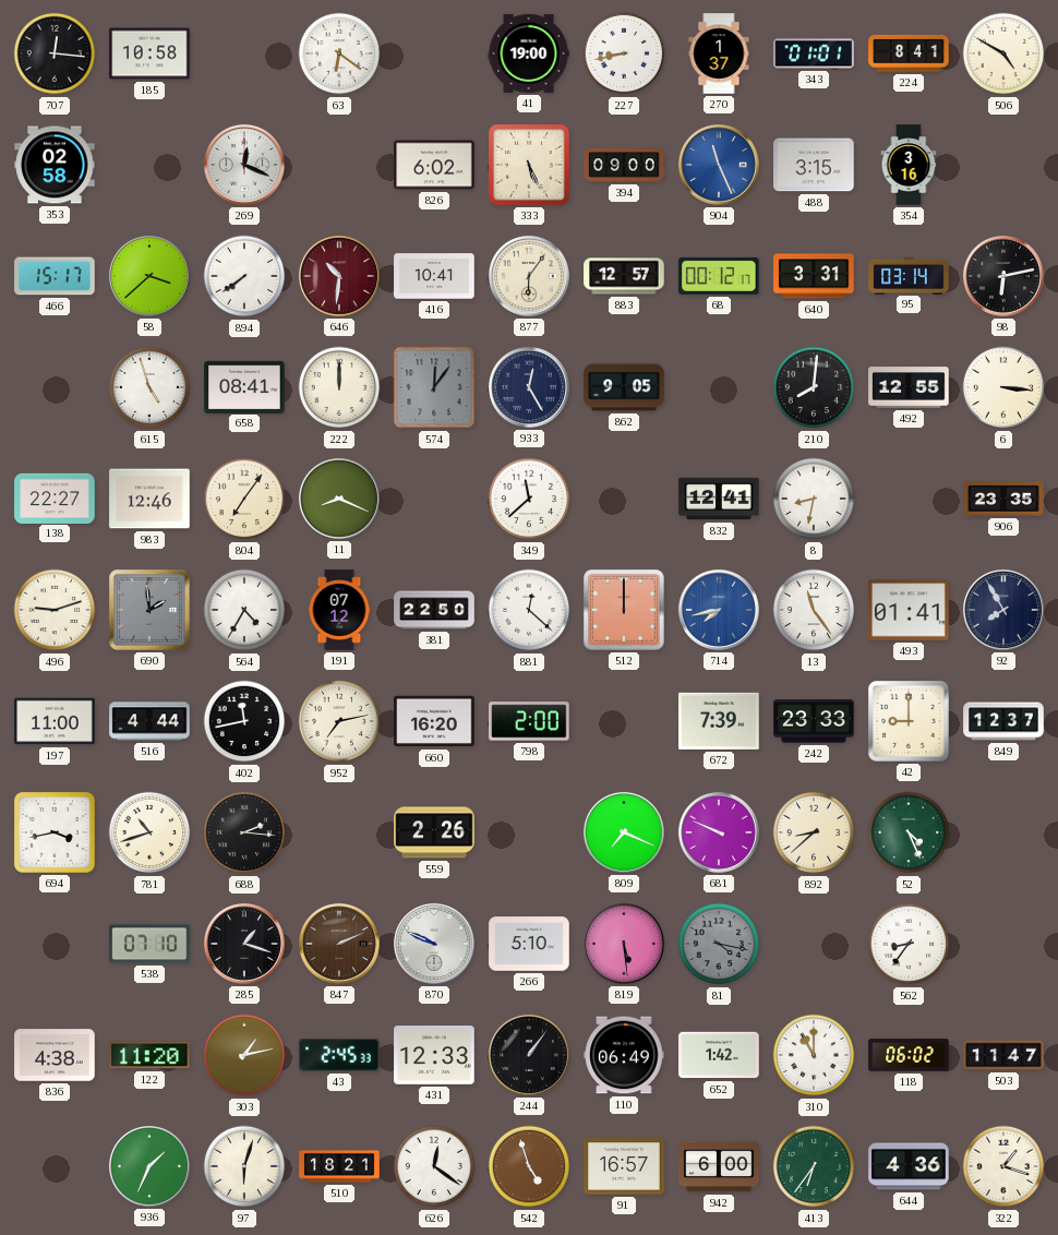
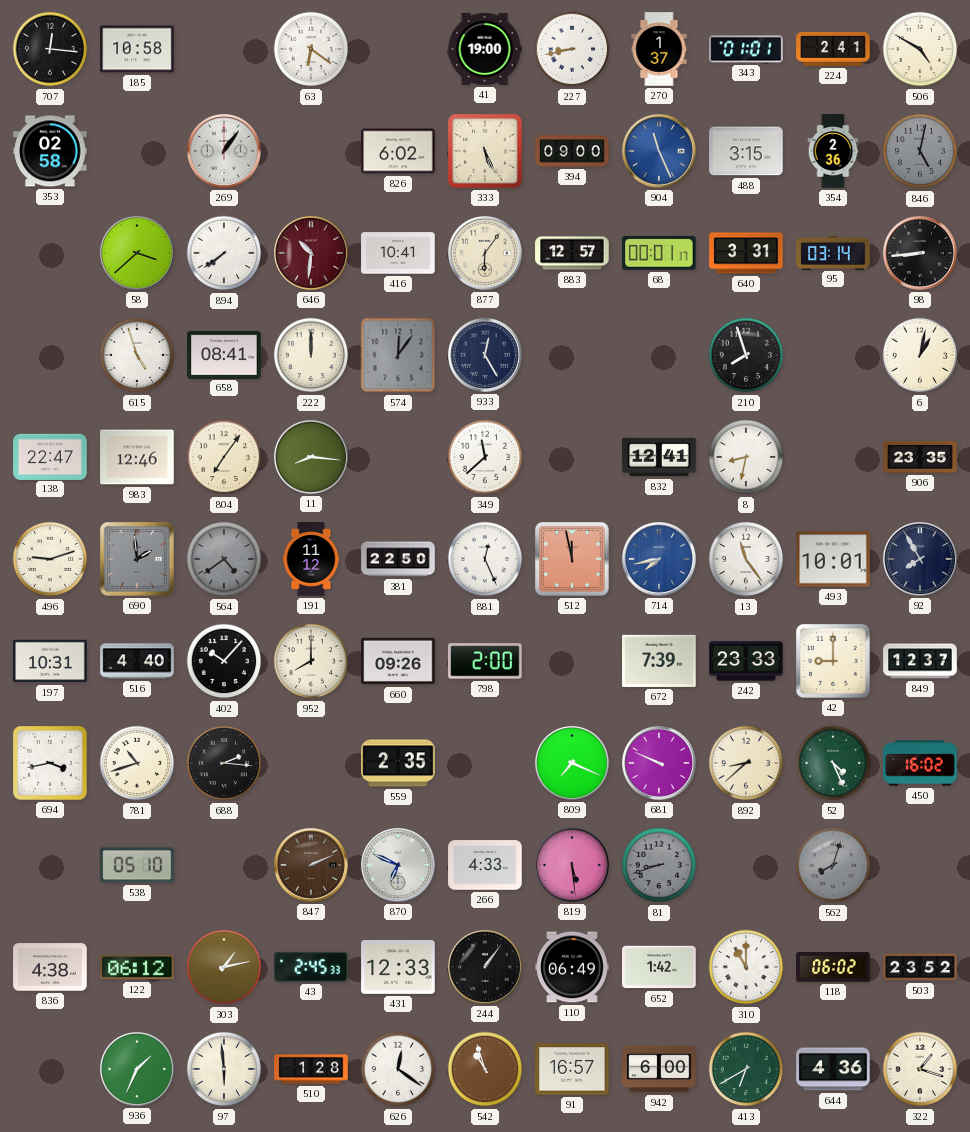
224: 8:41 -> 2:41 (833, 49)
269: 12:19 -> 1:06 (224, 151)
354: 3:16 -> 2:36 (833, 151)
846: none -> 5:02 (920, 151)
466: 15:17 -> none (55, 276)
68: 00:12 -> 00:01 (659, 253)
98: 6:13 -> 8:44 (920, 253)
862: 9:05 -> none (624, 387)
210: 8:01 -> 7:57 (746, 355)
492: 12:55 -> none (909, 387)
6: 3:16 -> 1:02 (920, 355)
138: 22:27 -> 22:47 (50, 456)
11: 8:19 -> 8:16 (311, 457)
564: 4:35 -> 4:39 (224, 559)
564 dial: white -> grey (224, 559)
191: 07:12 -> 11:12 (311, 559)
881: 12:22 -> 12:26 (485, 559)
512: 12:00 -> 11:58 (572, 559)
493: 01:41 -> 10:01 (833, 559)
197: 11:00 -> 10:31 (50, 661)
516: 4:44 -> 4:40 (137, 661)
402: 11:43 -> 10:07 (224, 661)
952: 7:13 -> 8:00 (311, 661)
660: 16:20 -> 09:26 (398, 661)
559: 2:26 -> 2:35 (398, 763)
450: none -> 16:02 (920, 763)
538: 07:10 -> 05:10 (137, 865)
285: 1:18 -> none (244, 944)
870: 9:49 -> 6:49 (398, 865)
266: 5:10 -> 4:33 (485, 865)
81: 4:17 -> 8:42 (659, 865)
562: 8:36 -> 8:03 (833, 865)
562 dial: white -> grey (833, 865)
122: 11:20 -> 06:12 (137, 967)
503: 11:47 -> 23:52 (920, 967)
97: 6:03 -> 5:59 (224, 1069)
510: 18:21 -> 1:28 (311, 1069)
542: 4:57 -> 10:57 (485, 1069)
413: 6:36 -> 6:40 (746, 1069)
